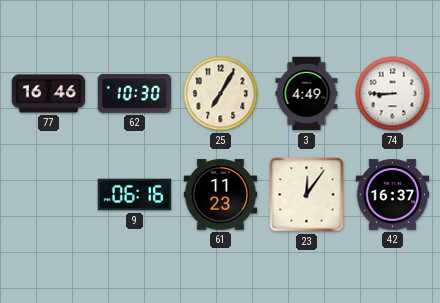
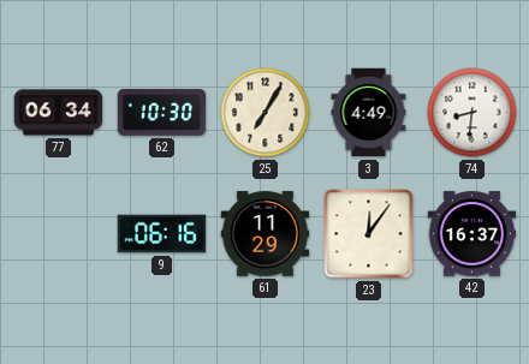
77: 16:46 -> 06:34 (59, 113)
74: 8:45 -> 8:31 (472, 113)
61: 11:23 -> 11:29 (266, 234)
